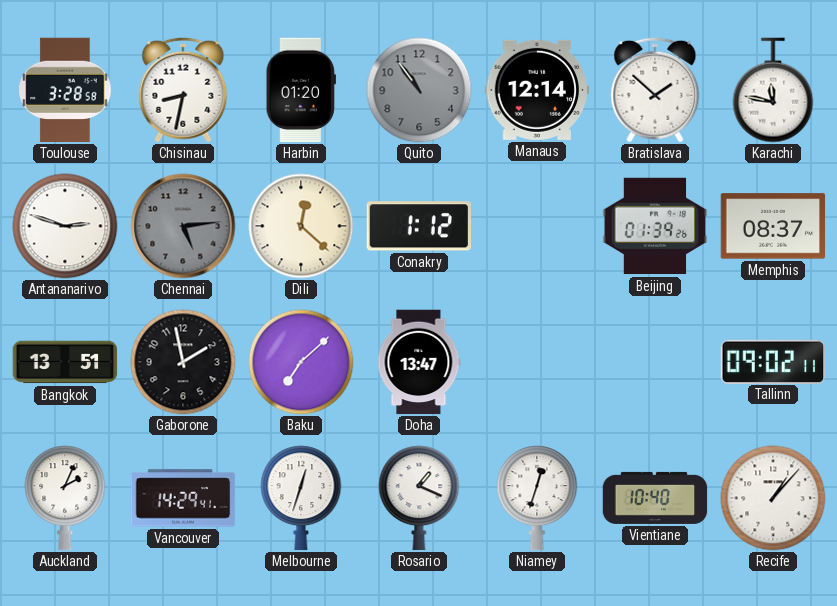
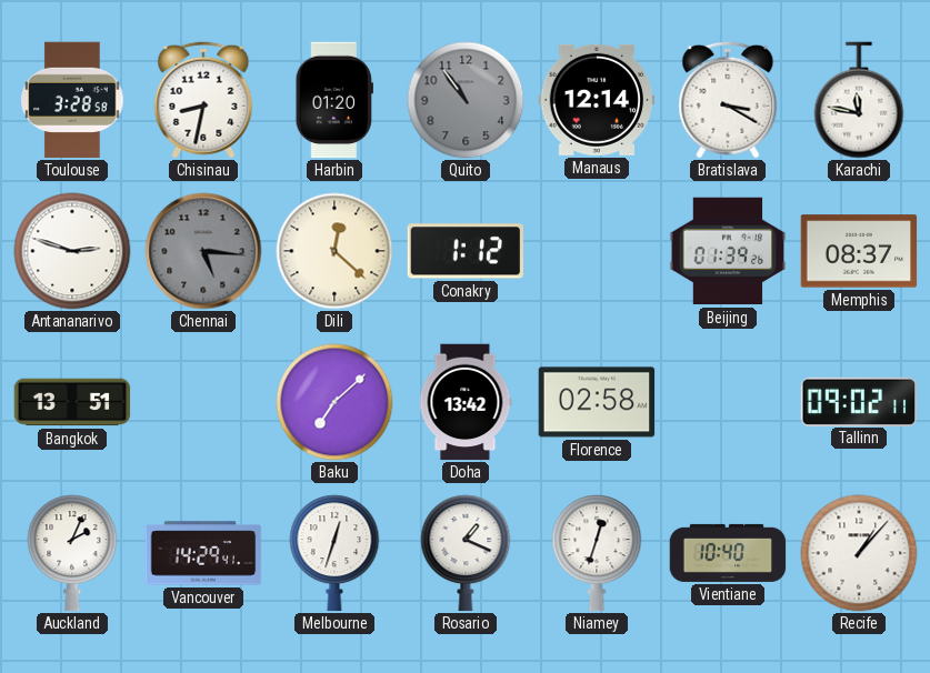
Bratislava: 1:52 -> 3:20 (728, 100)
Chennai: 5:14 -> 5:16 (203, 251)
Gaborone: 1:58 -> none (183, 362)
Doha: 13:47 -> 13:42 (466, 402)
Florence: none -> 02:58 (597, 402)
